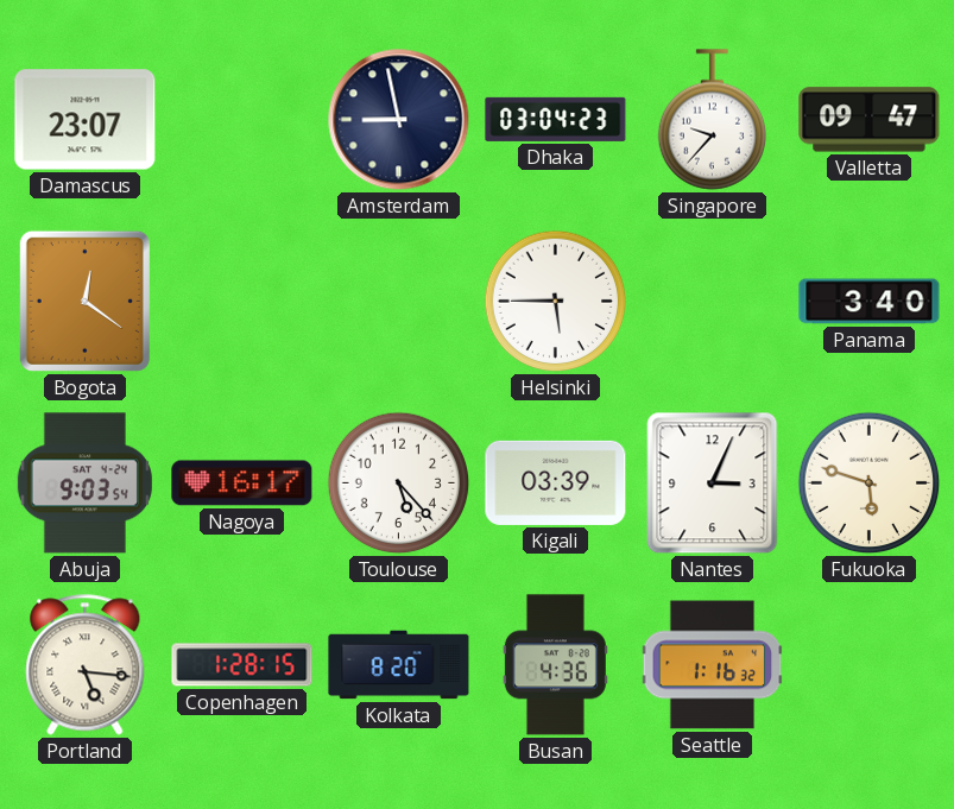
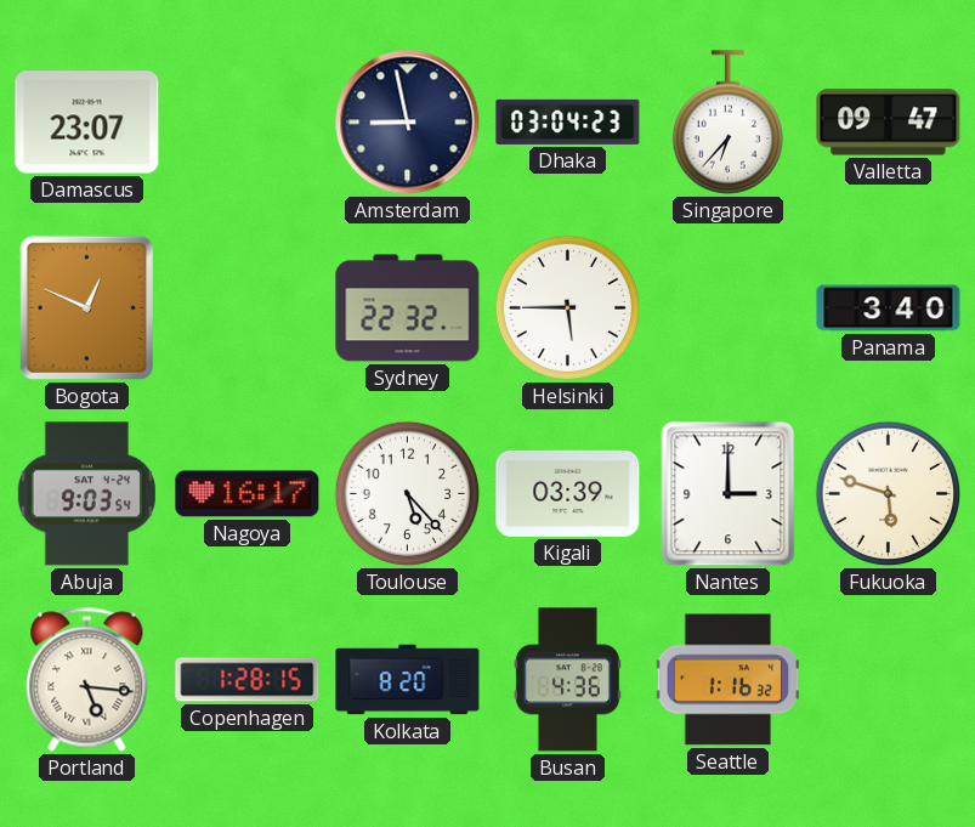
Singapore: 9:37 -> 6:37 (727, 123)
Bogota: 12:21 -> 12:49 (86, 307)
Sydney: none -> 22:32 (408, 308)
Nantes: 3:04 -> 3:00 (729, 494)
